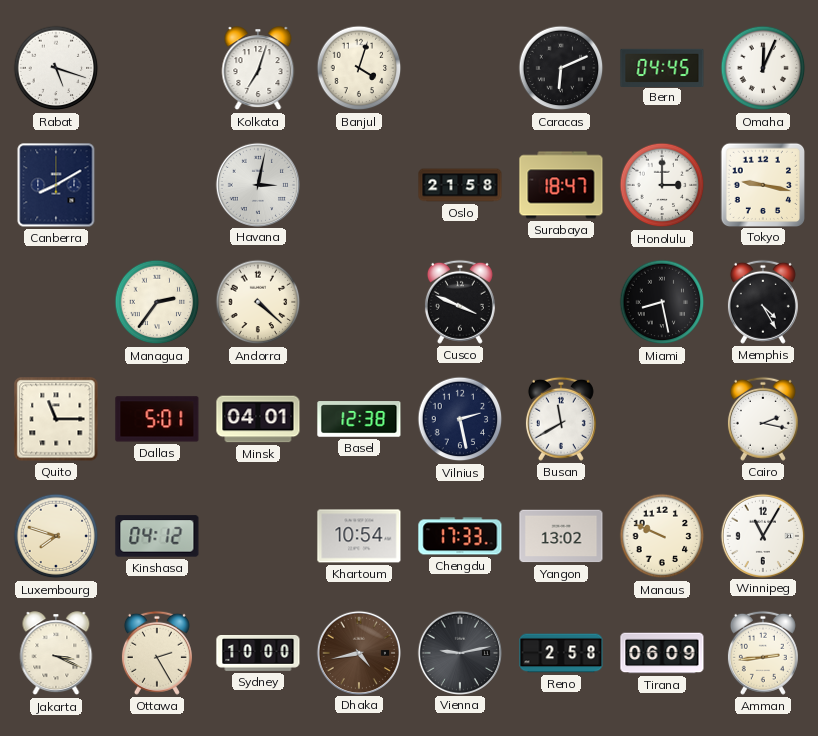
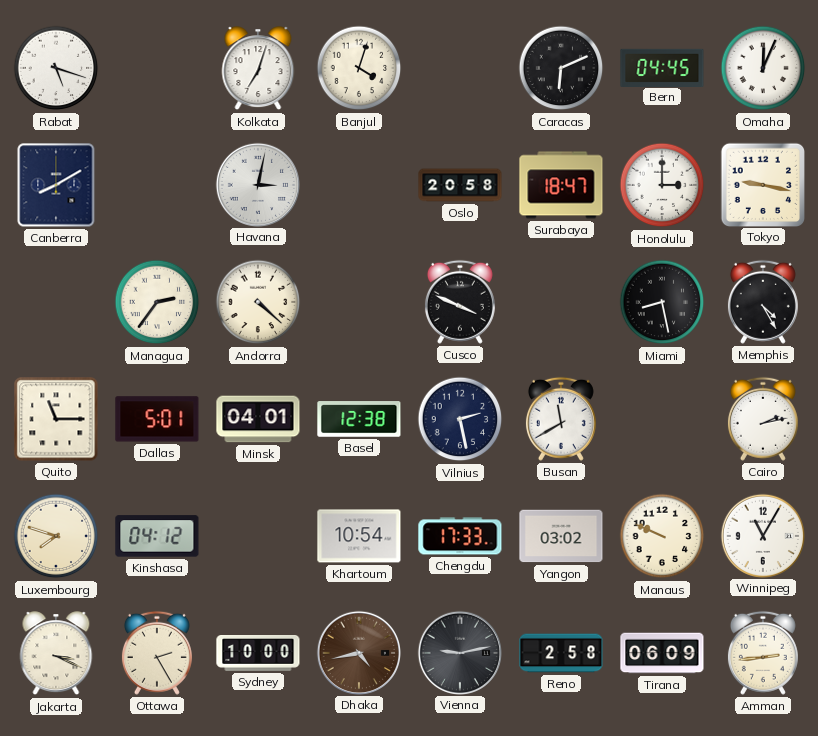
Oslo: 21:58 -> 20:58 (460, 185)
Cairo: 2:17 -> 2:13 (763, 419)
Yangon: 13:02 -> 03:02 (561, 536)
